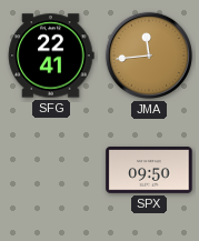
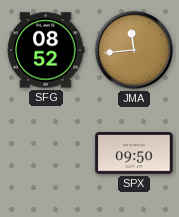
SFG: 22:41 -> 08:52 (46, 50)
